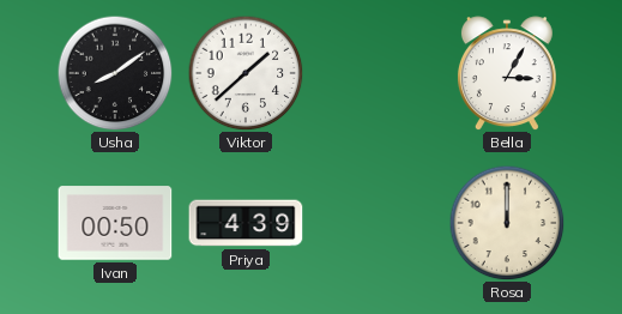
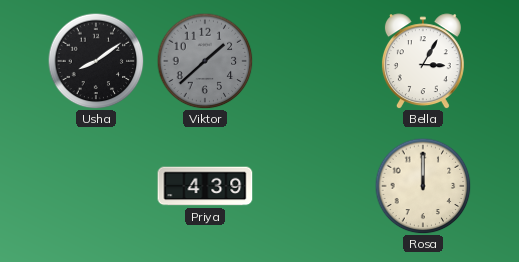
Viktor dial: white -> grey (205, 61)
Ivan: 00:50 -> none (115, 223)
